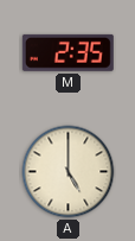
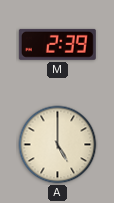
M: 2:35 -> 2:39 (57, 44)
